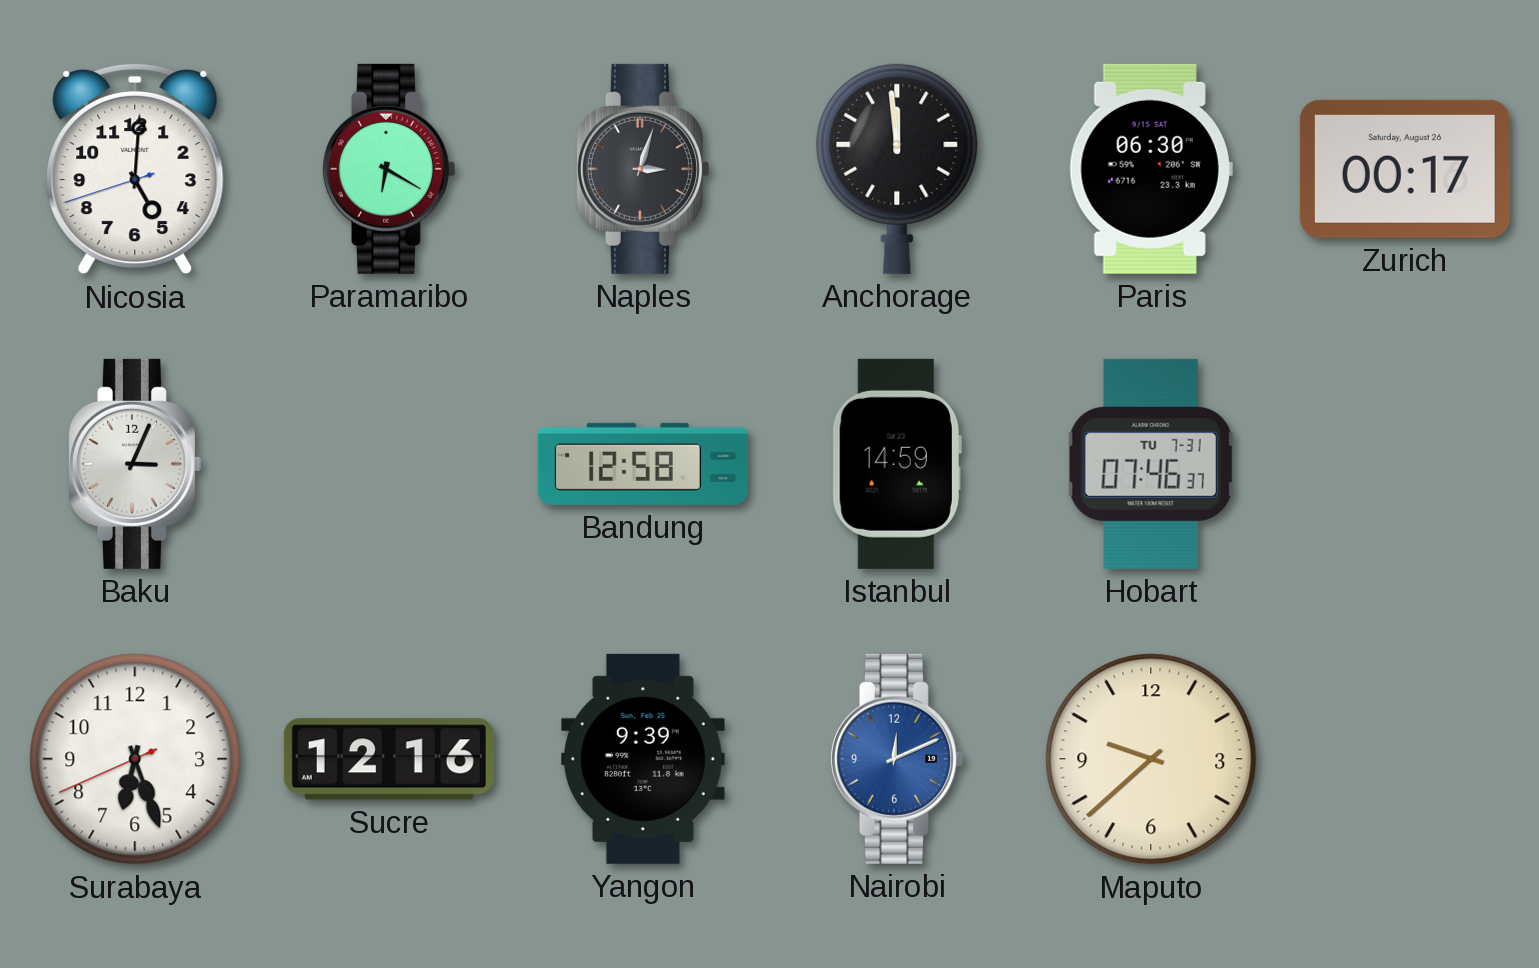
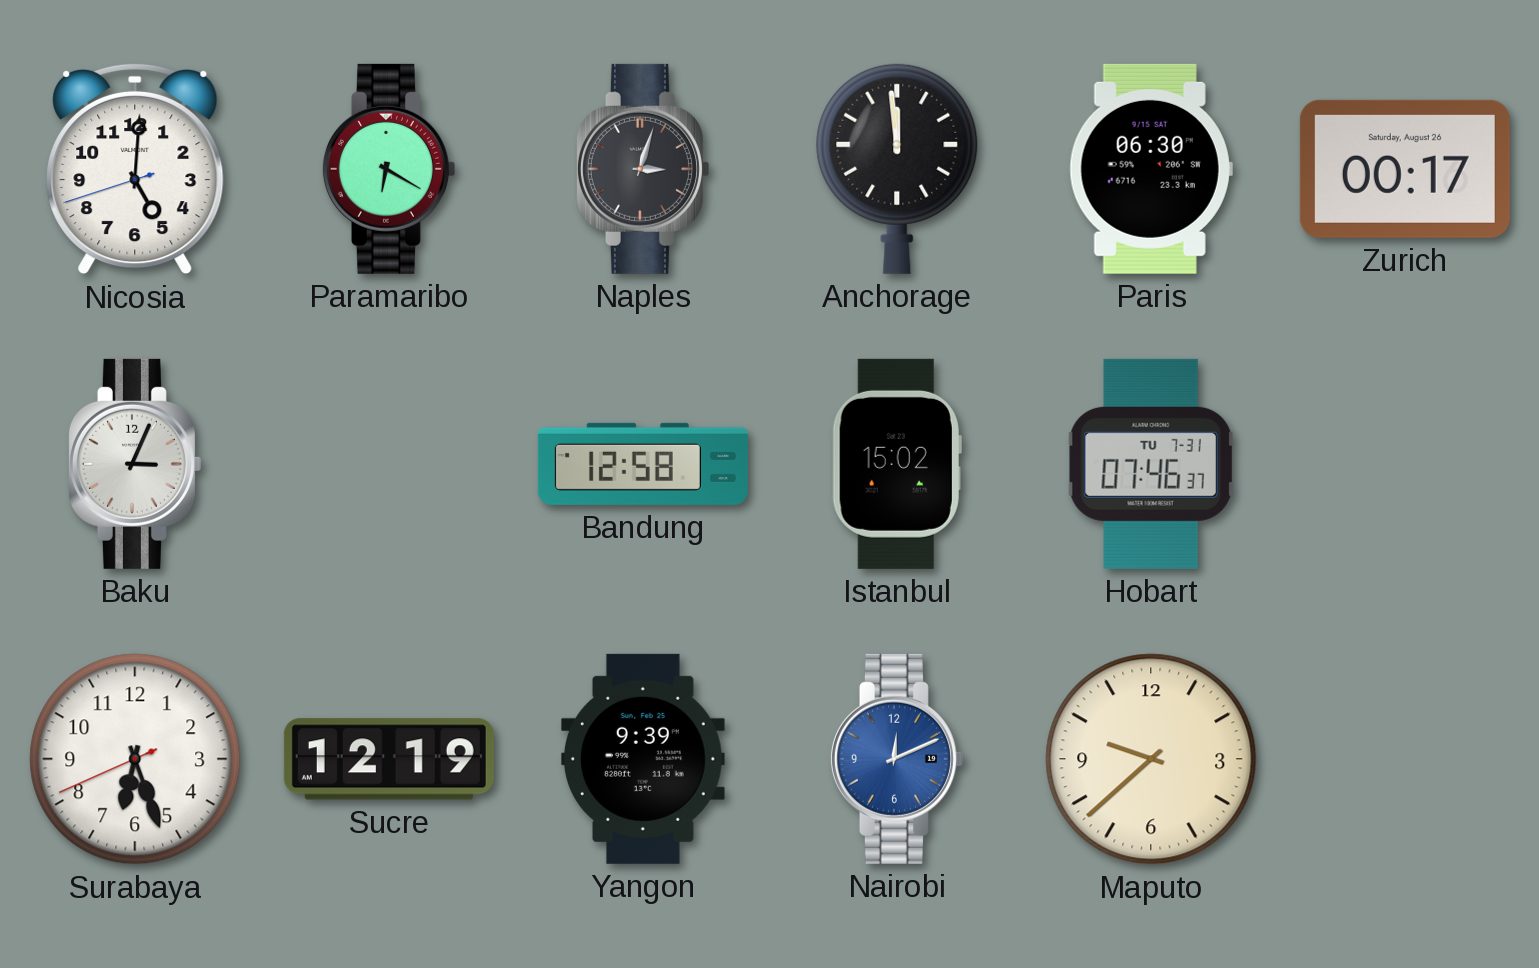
Istanbul: 14:59 -> 15:02 (897, 464)
Sucre: 12:16 -> 12:19 (389, 759)
